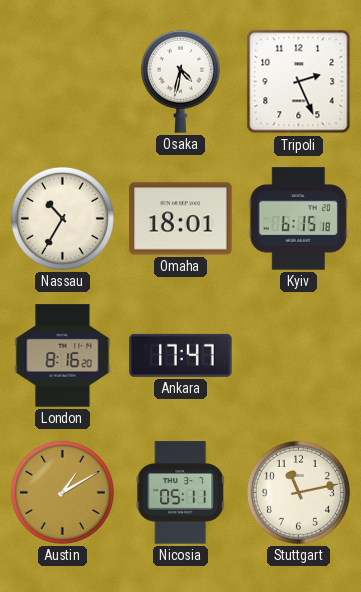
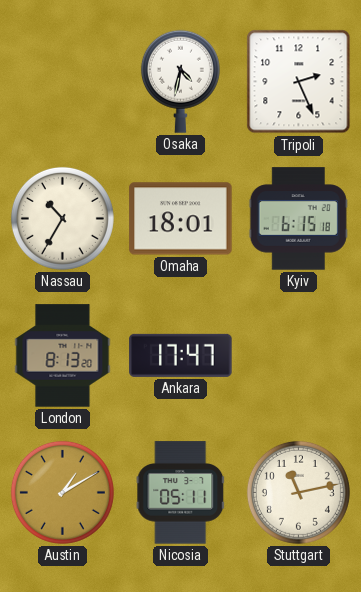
London: 8:16 -> 8:13 (63, 356)
